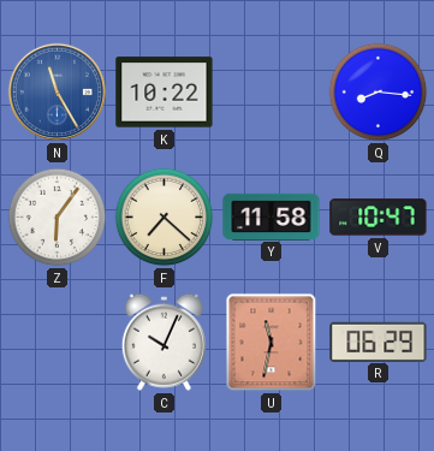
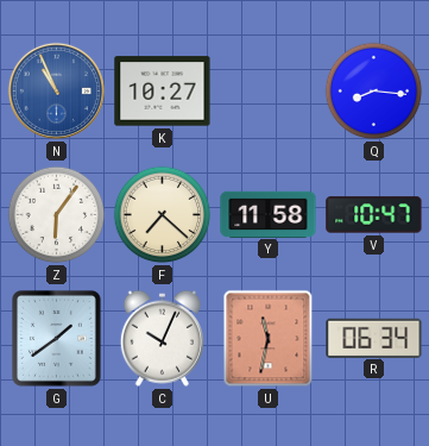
N: 11:25 -> 10:56 (56, 90)
K: 10:22 -> 10:27 (163, 92)
G: none -> 1:39 (56, 339)
R: 06:29 -> 06:34 (374, 338)
